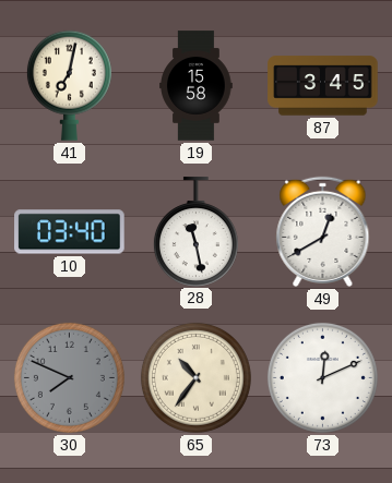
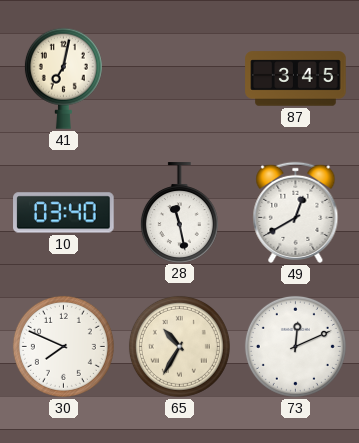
19: 15:58 -> none (197, 86)
30 dial: grey -> white (63, 346)
65: 10:36 -> 10:35 (179, 346)
